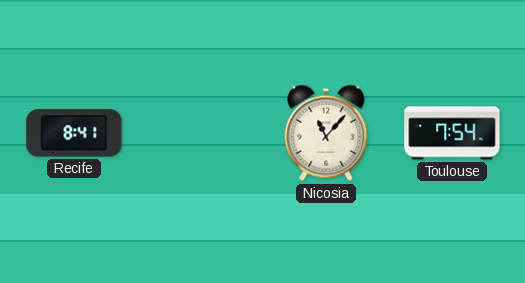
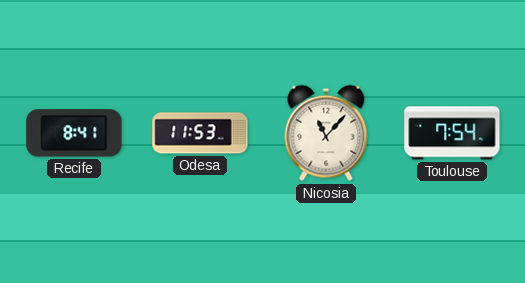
Odesa: none -> 11:53 (200, 133)
